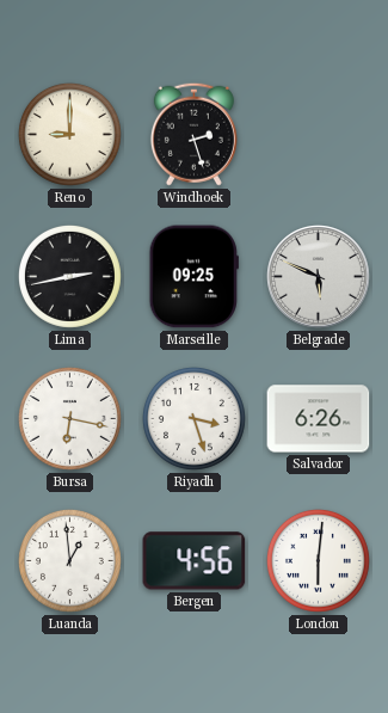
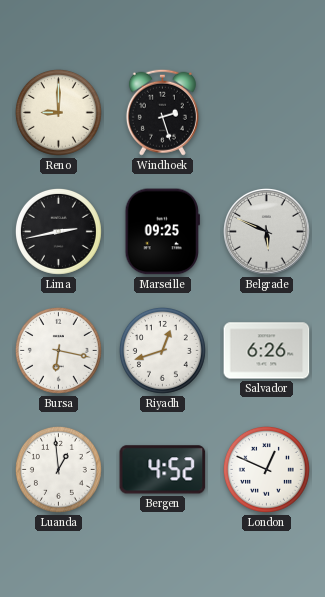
Riyadh: 3:27 -> 12:42 (162, 350)
Bergen: 4:56 -> 4:52 (163, 470)
London: 6:01 -> 12:49 (266, 469)
